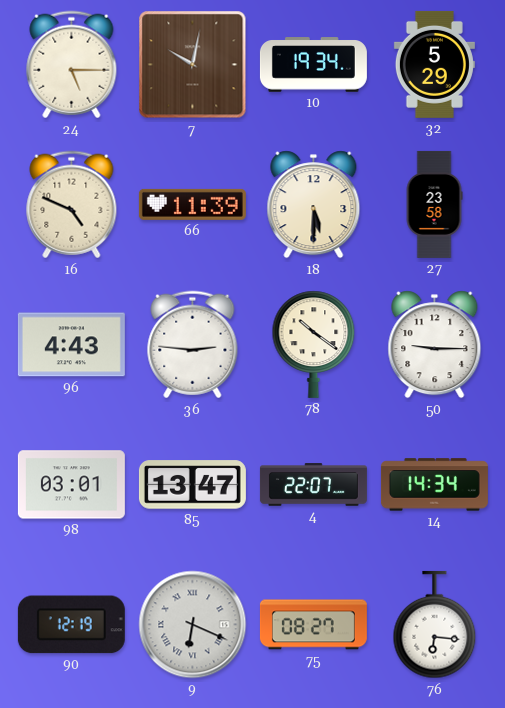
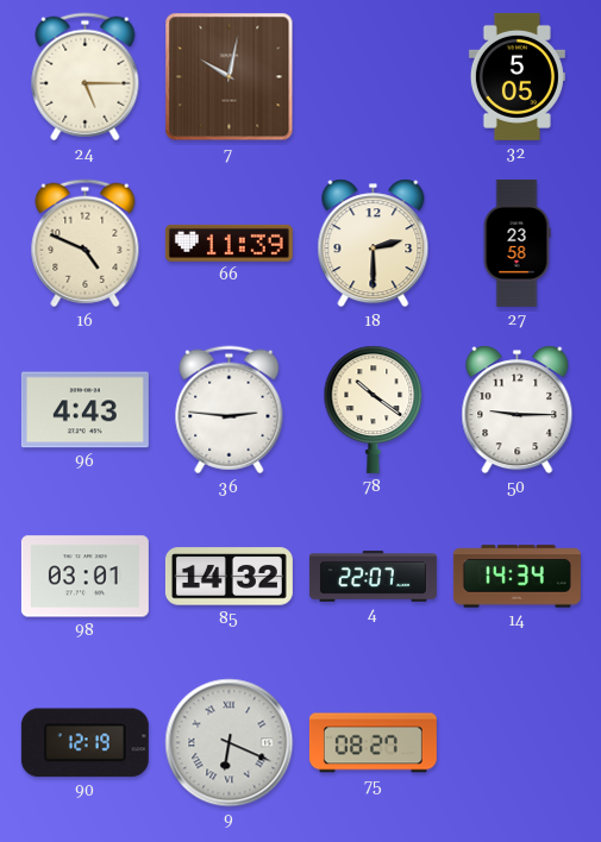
10: 19:34 -> none (313, 65)
32: 5:29 -> 5:05 (517, 76)
18: 5:30 -> 2:30 (374, 244)
85: 13:47 -> 14:32 (228, 577)
76: 6:16 -> none (435, 625)
